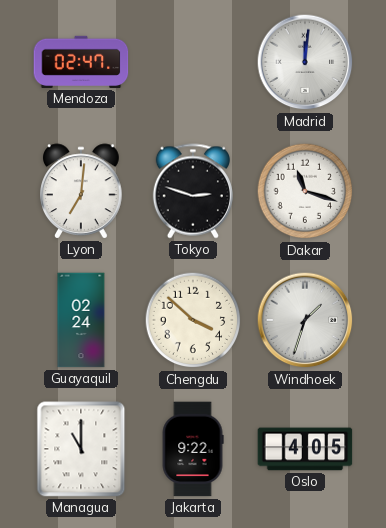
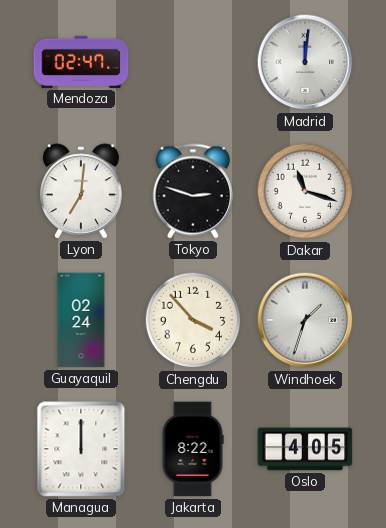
Chengdu: 3:52 -> 3:53 (193, 320)
Managua: 11:00 -> 12:00 (81, 449)
Jakarta: 9:22 -> 8:22 (193, 449)
